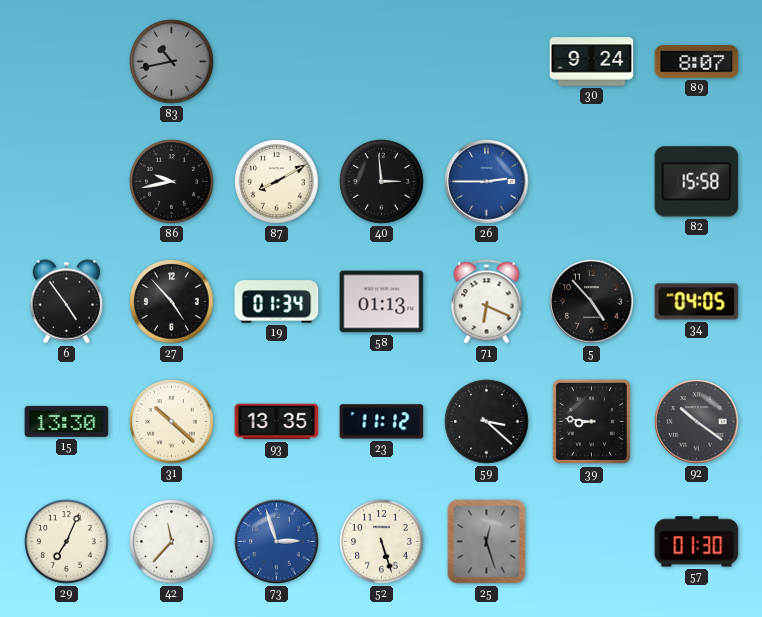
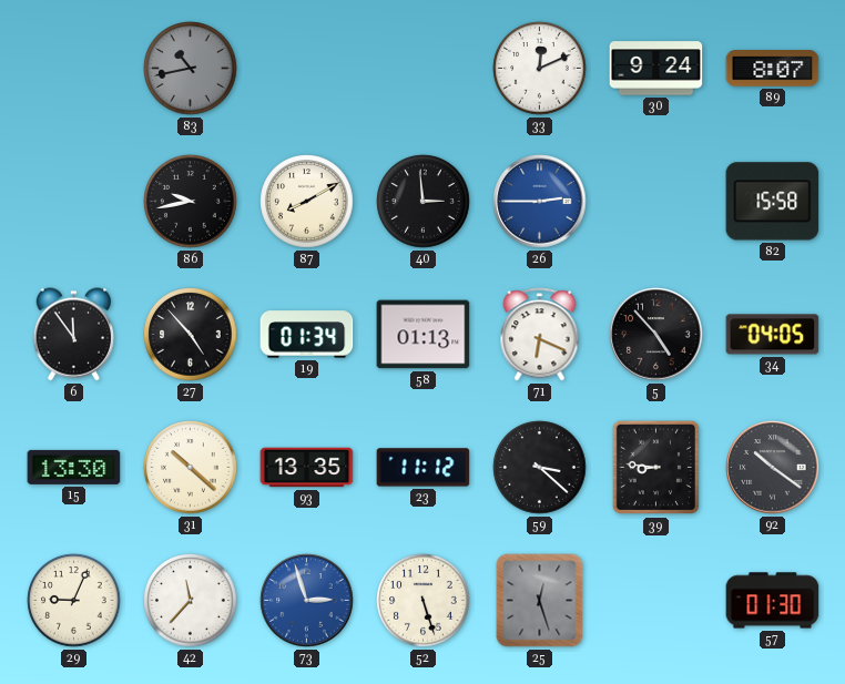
33: none -> 12:11 (540, 69)
6: 4:54 -> 11:54 (74, 335)
29: 7:04 -> 9:04 (74, 601)
